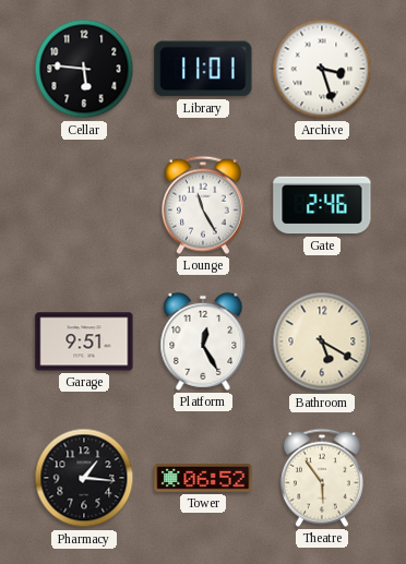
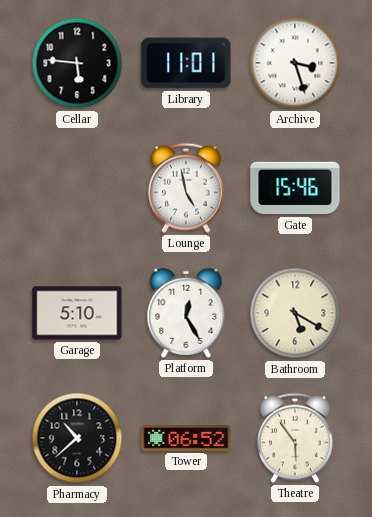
Lounge: 11:25 -> 4:58 (186, 188)
Gate: 2:46 -> 15:46 (295, 188)
Garage: 9:51 -> 5:10 (77, 313)
Pharmacy: 1:16 -> 10:38 (77, 438)
